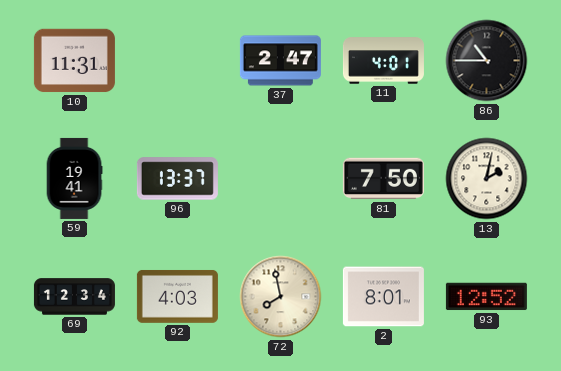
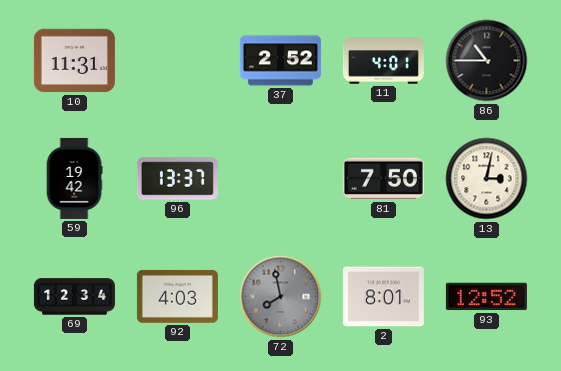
37: 2:47 -> 2:52 (280, 61)
59: 19:41 -> 19:42 (74, 178)
13: 2:02 -> 3:02 (487, 179)
72 dial: cream -> grey (281, 297)
